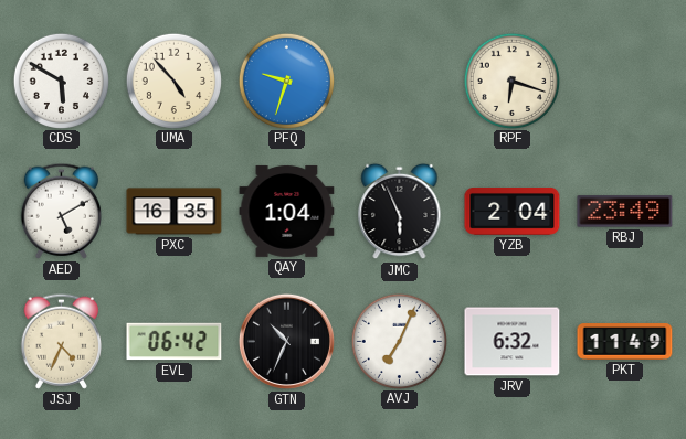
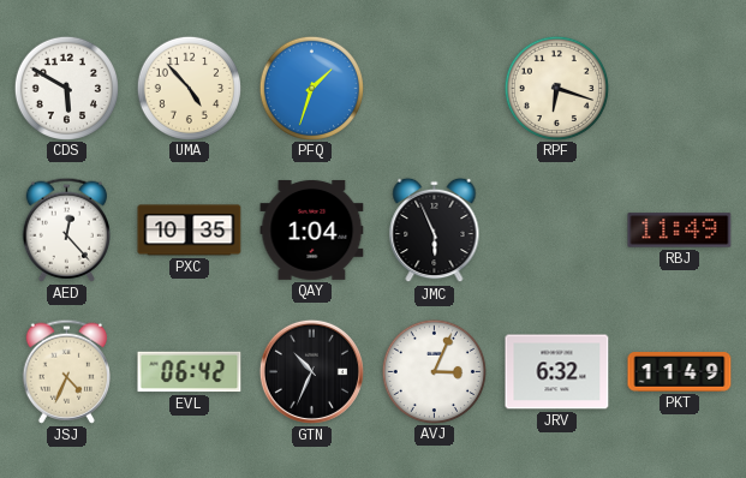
PFQ: 9:33 -> 1:33 (311, 88)
AED: 5:10 -> 12:23 (66, 229)
PXC: 16:35 -> 10:35 (190, 231)
YZB: 2:04 -> none (513, 211)
RBJ: 23:49 -> 11:49 (680, 231)
AVJ: 7:04 -> 3:04 (434, 371)
